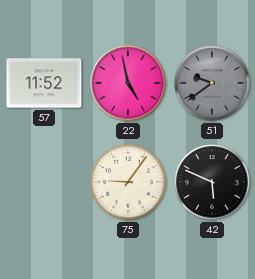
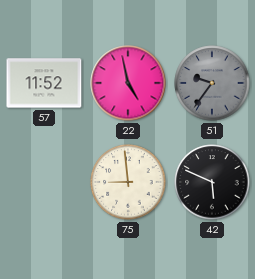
51: 9:39 -> 9:36 (212, 83)
75: 9:06 -> 8:59 (128, 182)
